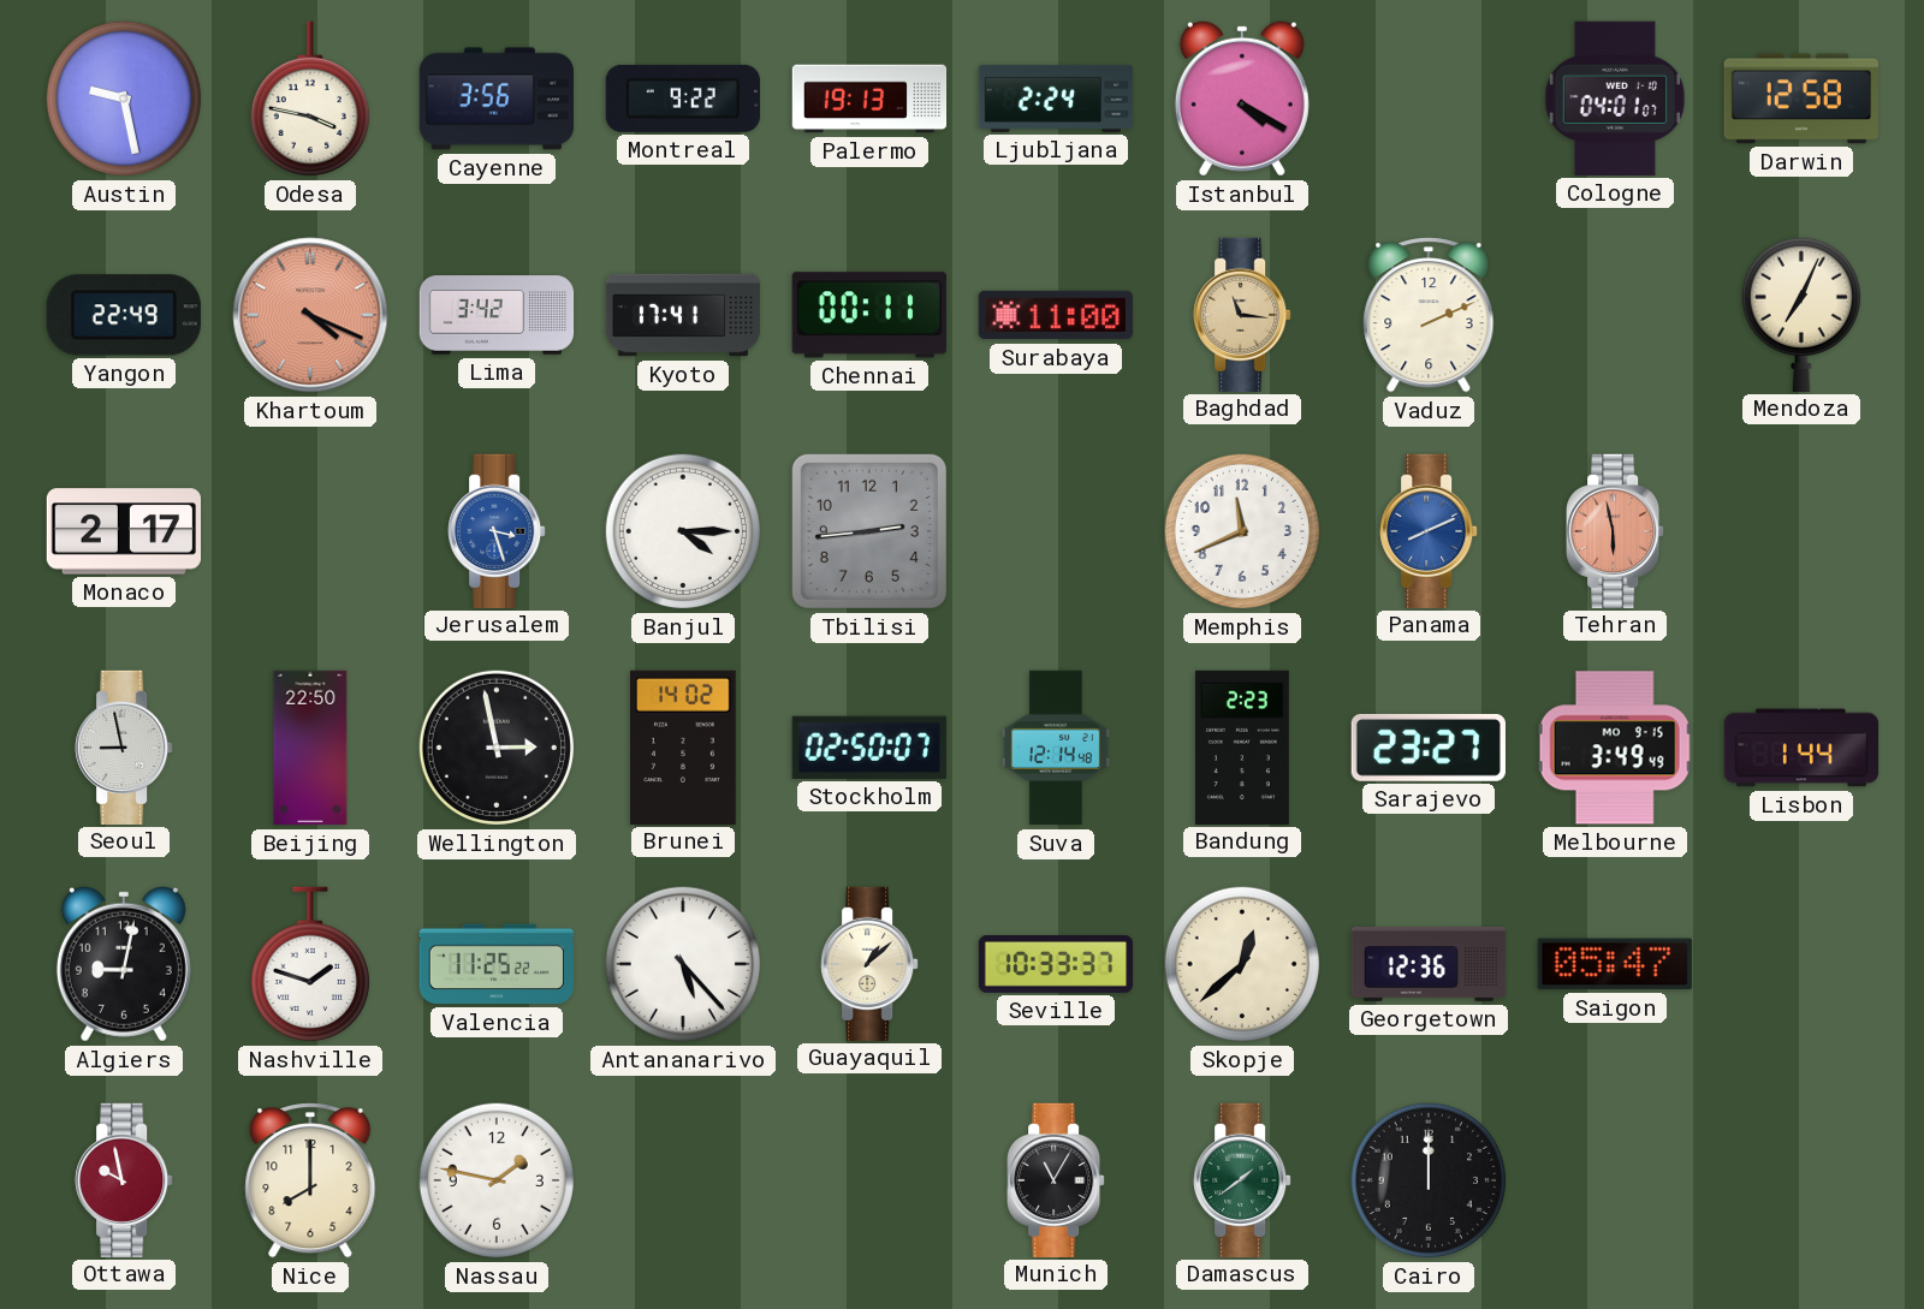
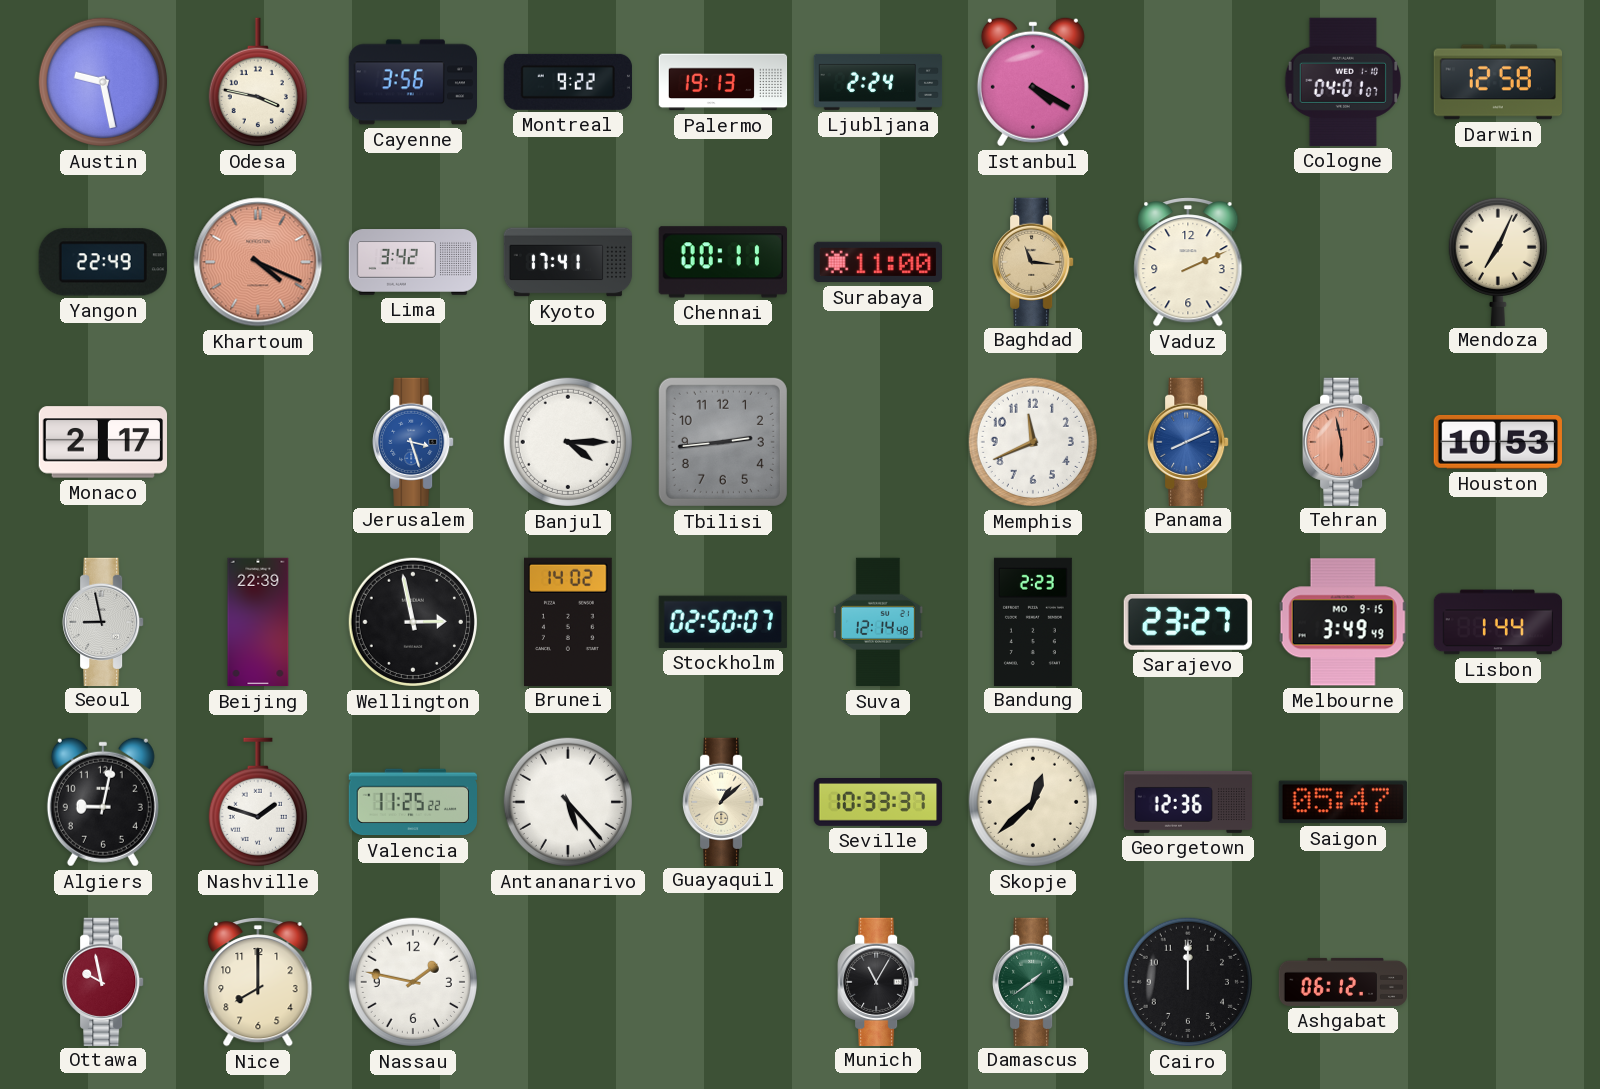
Houston: none -> 10:53 (1498, 442)
Beijing: 22:50 -> 22:39 (258, 622)
Ashgabat: none -> 06:12 (1343, 982)
